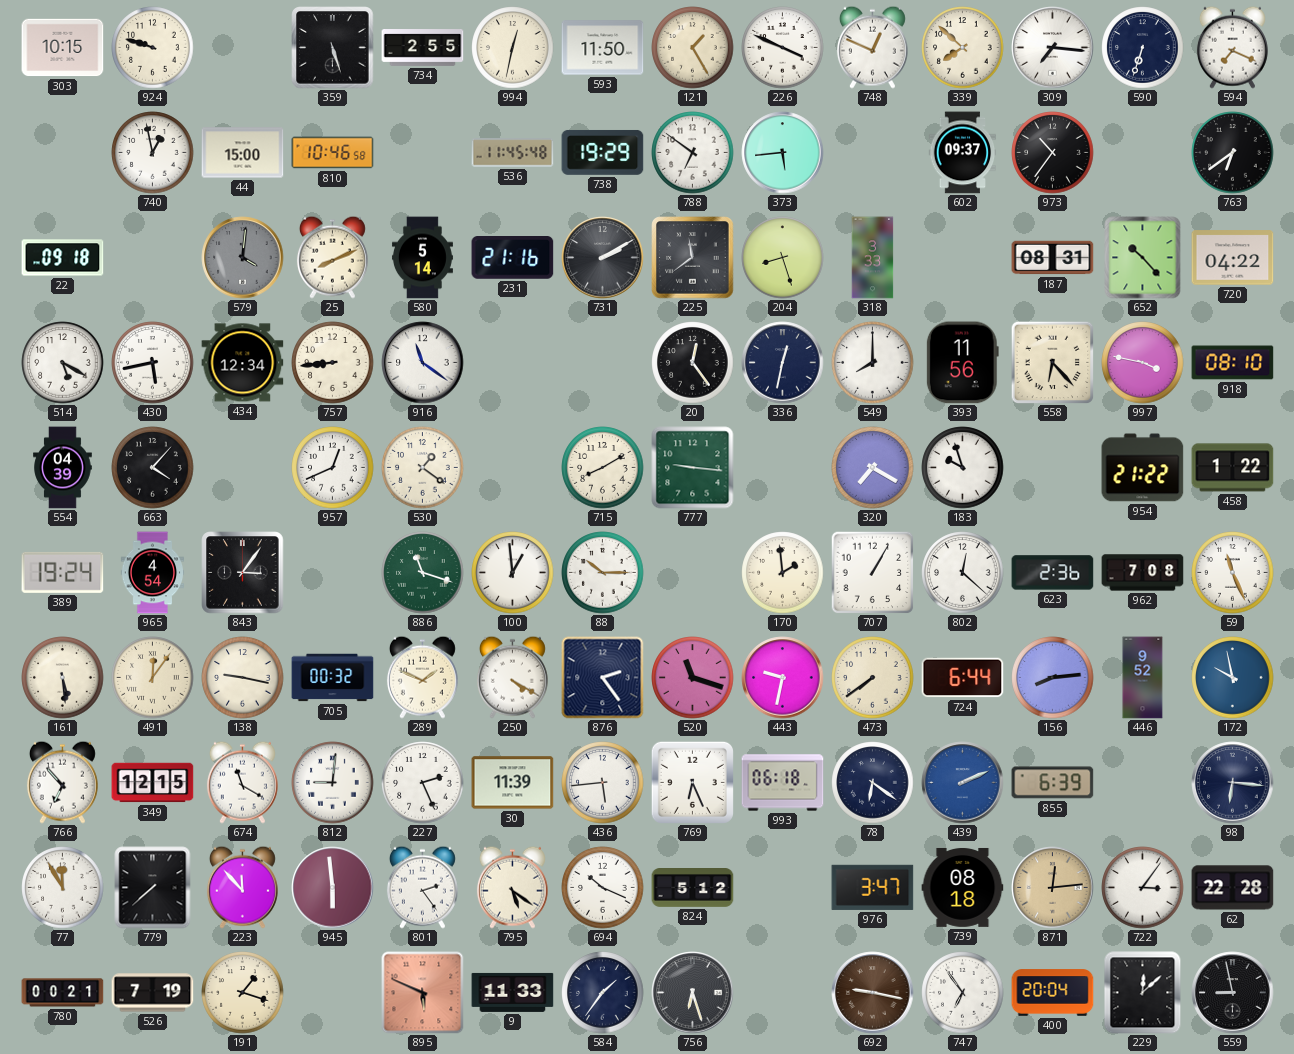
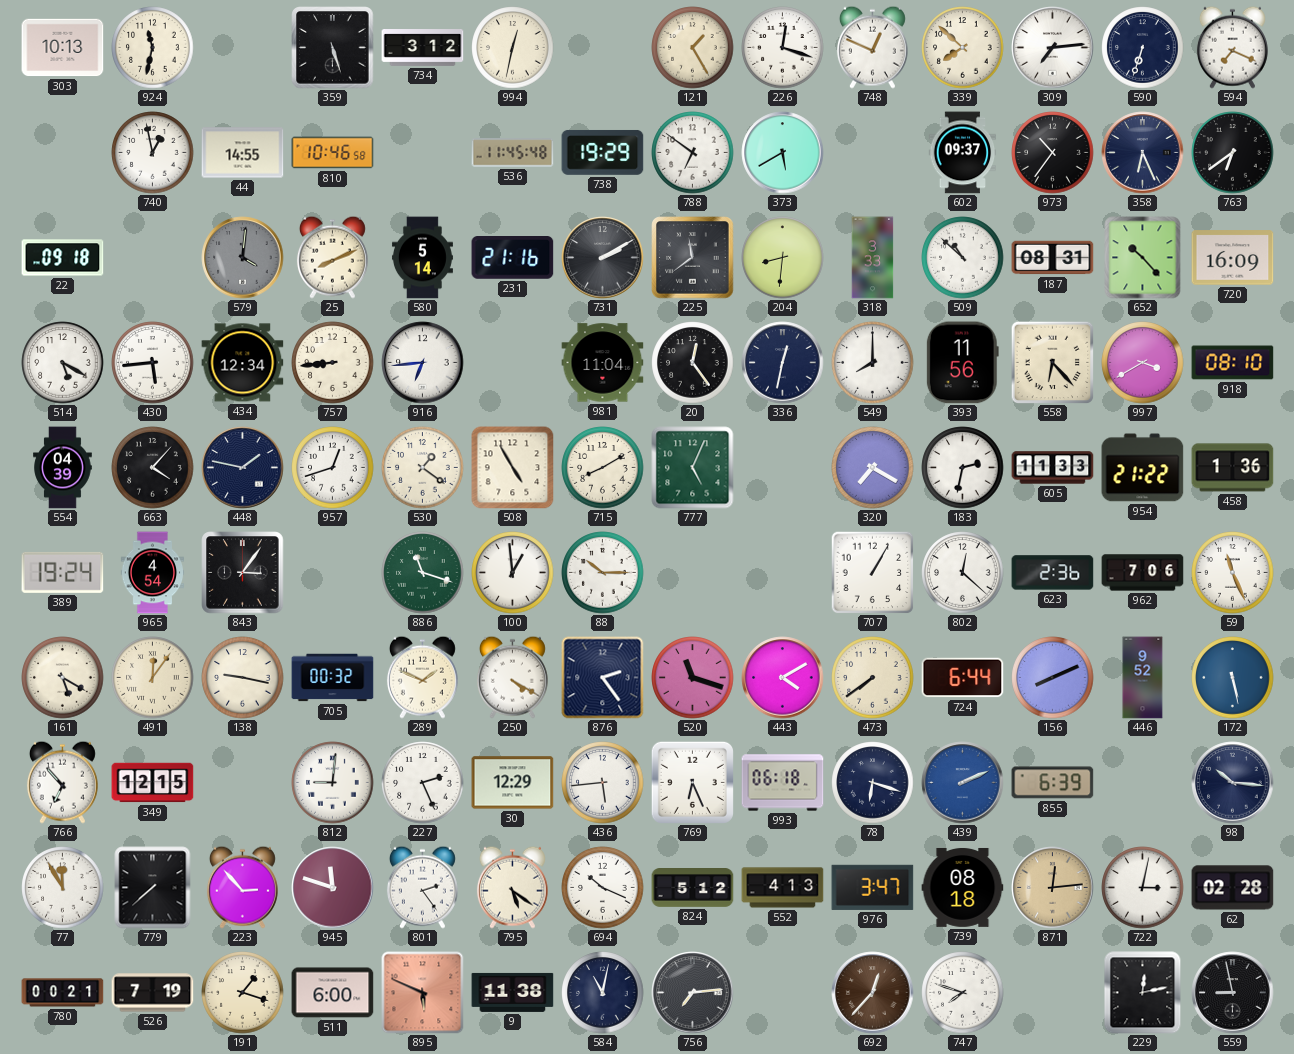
303: 10:15 -> 10:13 (63, 48)
924: 9:48 -> 11:32 (153, 48)
734: 2:55 -> 3:12 (423, 48)
593: 11:50 -> none (603, 48)
226: 3:49 -> 12:18 (783, 48)
309: 7:16 -> 7:14 (1053, 48)
44: 15:00 -> 14:55 (243, 153)
373: 5:44 -> 5:40 (783, 153)
358: none -> 6:26 (1143, 153)
204: 8:27 -> 8:31 (783, 258)
509: none -> 10:52 (963, 258)
720: 04:22 -> 16:09 (1233, 258)
430: 5:43 -> 5:44 (153, 363)
916: 11:21 -> 6:44 (423, 363)
981: none -> 11:04 (603, 363)
997: 3:47 -> 3:40 (1143, 363)
448: none -> 1:47 (243, 468)
957: 12:41 -> 12:42 (333, 468)
508: none -> 4:55 (513, 468)
777: 9:16 -> 5:04 (693, 468)
183: 9:57 -> 2:32 (963, 468)
605: none -> 11:33 (1053, 468)
458: 1:22 -> 1:36 (1233, 468)
170: 1:59 -> none (783, 573)
962: 7:08 -> 7:06 (1143, 573)
161: 5:29 -> 5:20 (63, 678)
443: 9:32 -> 4:10 (783, 678)
156: 8:14 -> 8:11 (1053, 678)
172: 9:58 -> 5:28 (1233, 678)
674: 11:20 -> none (242, 782)
30: 11:39 -> 12:29 (513, 783)
78: 6:21 -> 6:18 (873, 783)
98: 6:16 -> 10:16 (1233, 783)
223: 11:53 -> 2:53 (242, 887)
945: 5:59 -> 11:48 (333, 888)
552: none -> 4:13 (783, 888)
722: 3:06 -> 3:02 (1143, 888)
62: 22:28 -> 02:28 (1233, 888)
511: none -> 6:00 (333, 993)
9: 11:33 -> 11:38 (513, 992)
584: 1:36 -> 11:02 (603, 993)
756: 6:27 -> 7:14 (693, 993)
692: 9:17 -> 12:37 (873, 993)
747: 6:54 -> 7:48 (963, 993)
400: 20:04 -> none (1053, 993)
229: 12:08 -> 12:13 (1143, 993)
